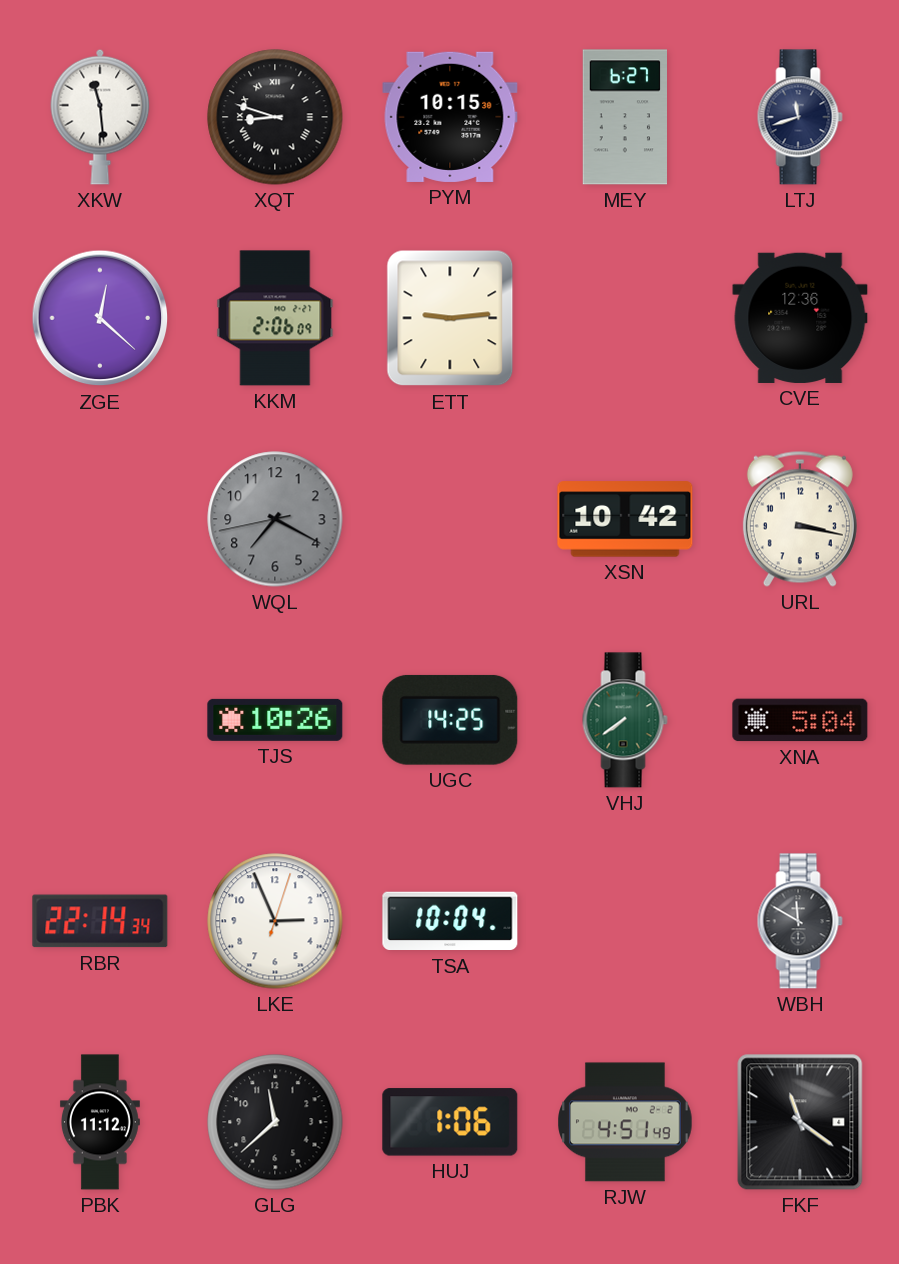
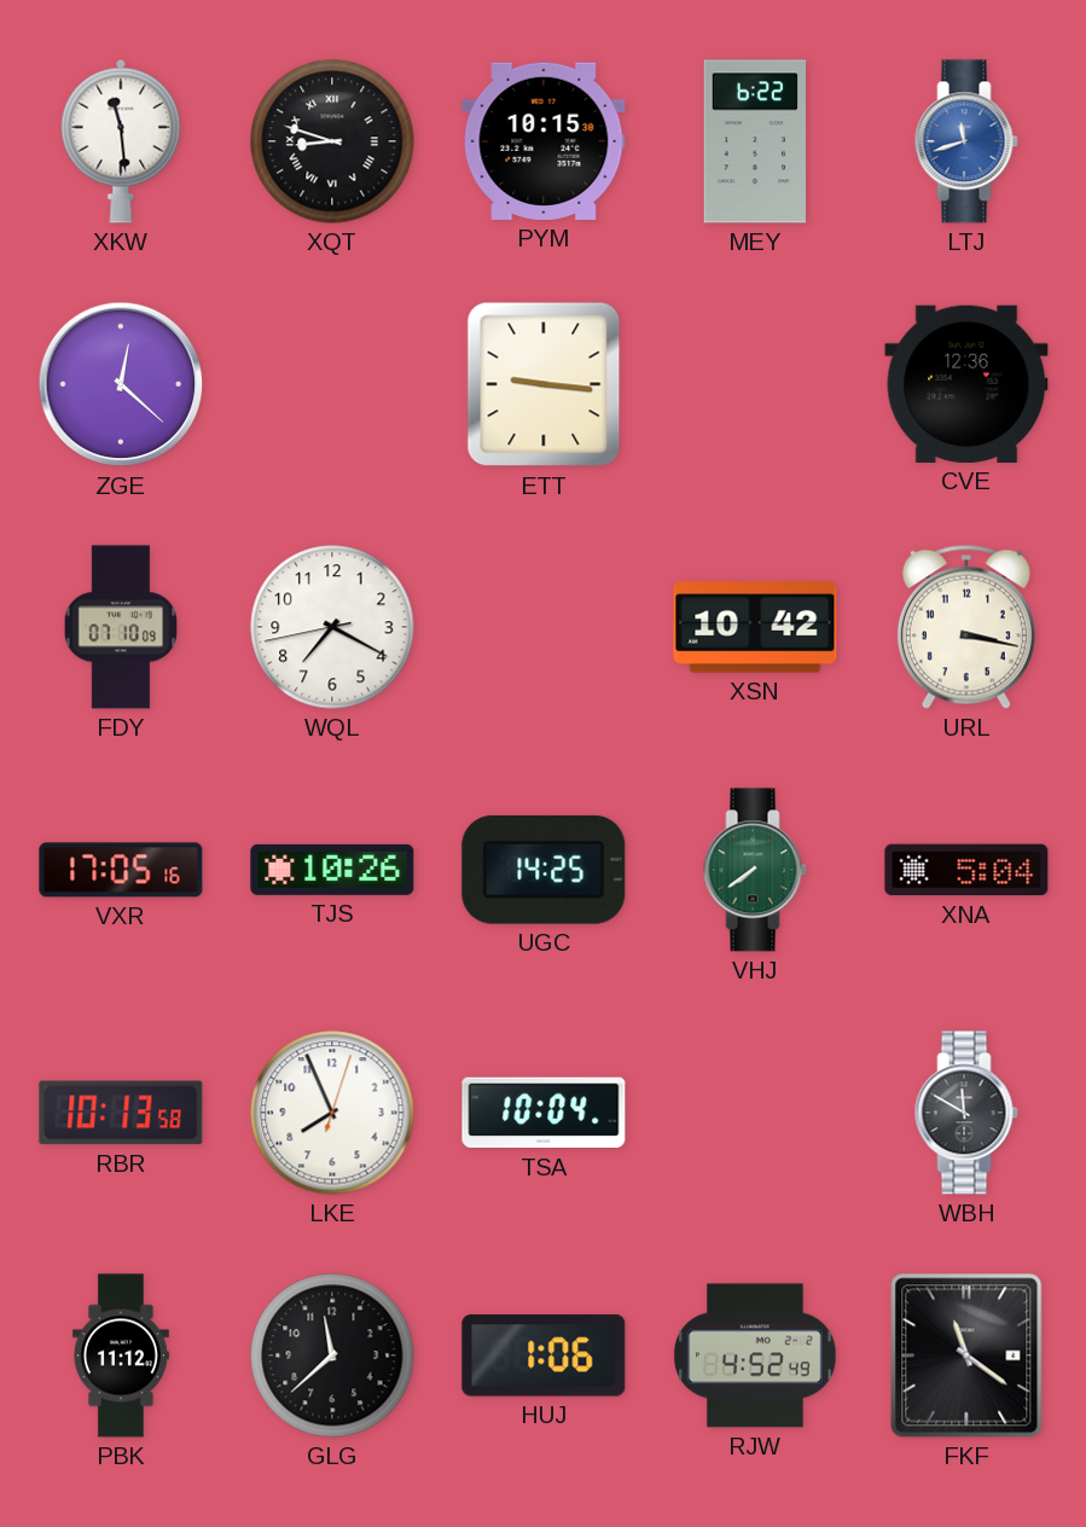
MEY: 6:27 -> 6:22 (755, 141)
LTJ dial: navy -> blue (966, 141)
KKM: 2:06 -> none (275, 318)
ETT: 9:14 -> 9:16 (544, 384)
FDY: none -> 07:10 (121, 627)
WQL dial: grey -> white (332, 627)
VXR: none -> 17:05 (121, 870)
RBR: 22:14 -> 10:13 (121, 1113)
LKE: 2:56 -> 7:56 (332, 1113)
RJW: 4:51 -> 4:52 (755, 1355)
